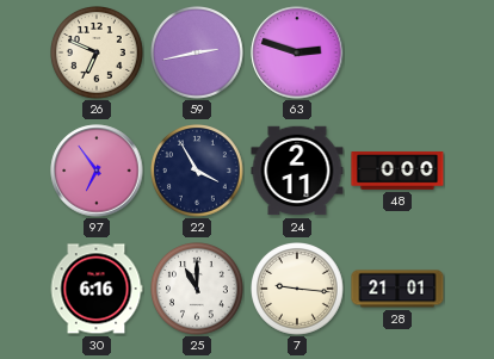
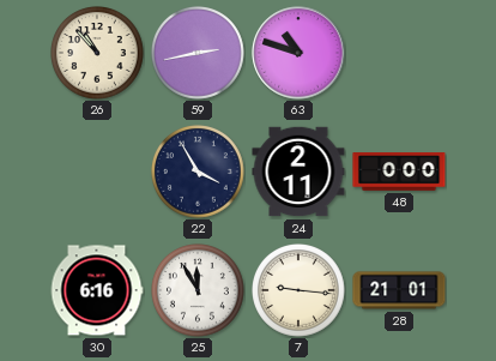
26: 6:49 -> 10:53 (98, 54)
63: 2:48 -> 10:48 (298, 53)
97: 6:54 -> none (97, 171)
25: 11:00 -> 11:55 (199, 291)
